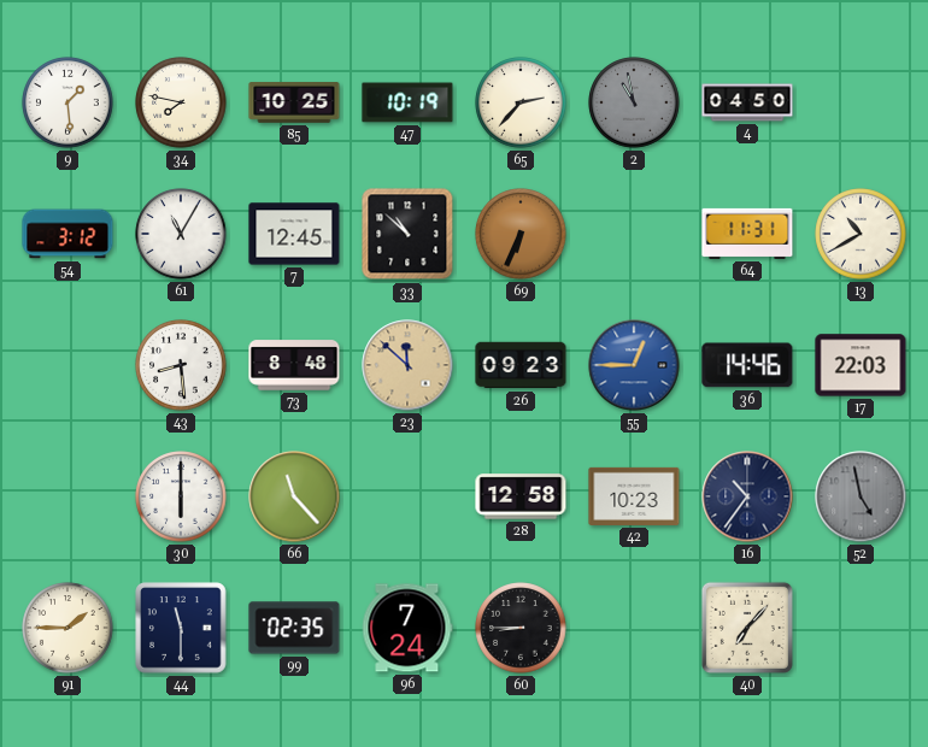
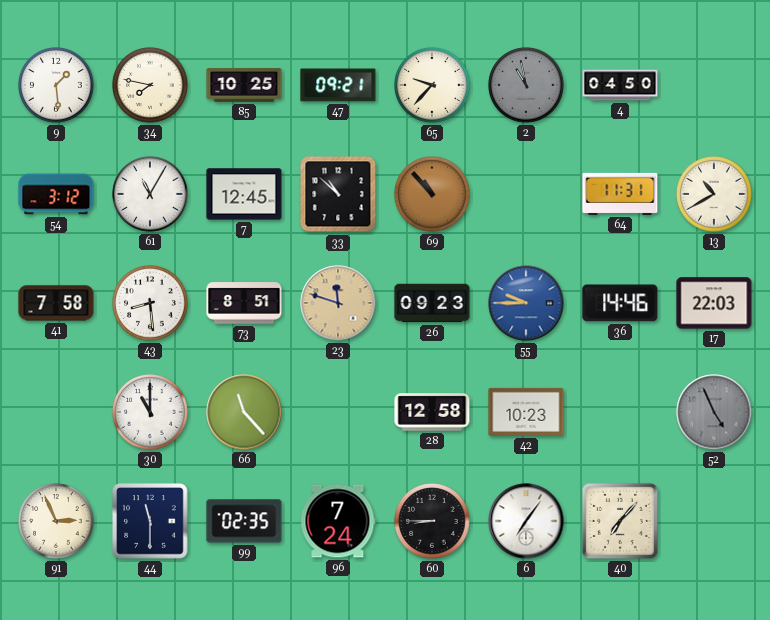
47: 10:19 -> 09:21 (338, 85)
65: 2:37 -> 9:37 (432, 85)
69: 6:34 -> 10:53 (432, 194)
41: none -> 7:58 (56, 303)
73: 8:48 -> 8:51 (244, 303)
23: 11:52 -> 11:48 (338, 303)
55: 12:45 -> 9:45 (526, 303)
30: 6:00 -> 11:00 (150, 412)
16: 10:36 -> none (747, 496)
52: 4:58 -> 4:56 (714, 412)
91: 1:45 -> 2:56 (56, 521)
6: none -> 7:06 (526, 521)
